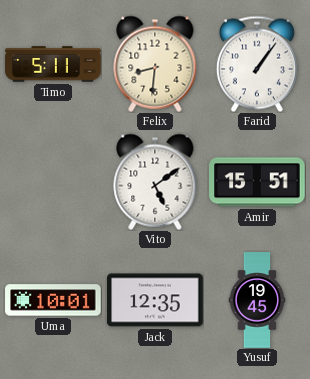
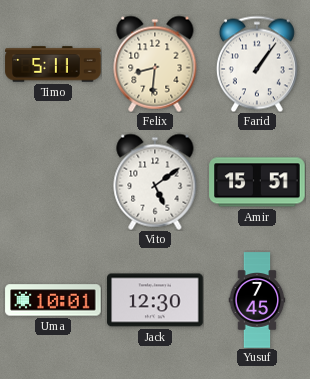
Jack: 12:35 -> 12:30 (155, 300)
Yusuf: 19:45 -> 7:45 (257, 300)
